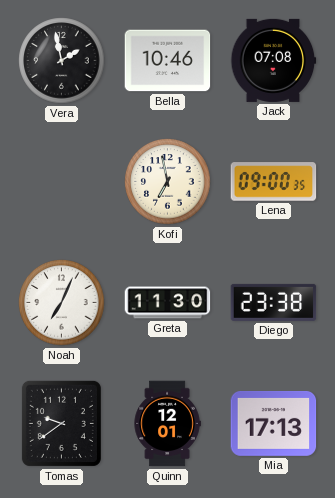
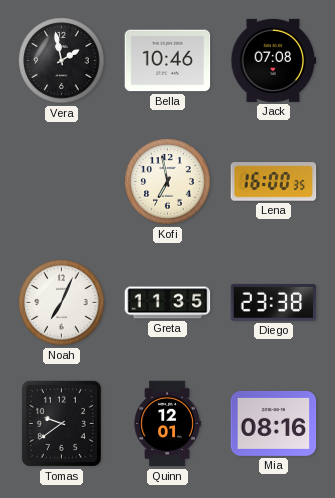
Lena: 09:00 -> 16:00 (274, 182)
Greta: 11:30 -> 11:35 (168, 303)
Mia: 17:13 -> 08:16 (274, 423)
